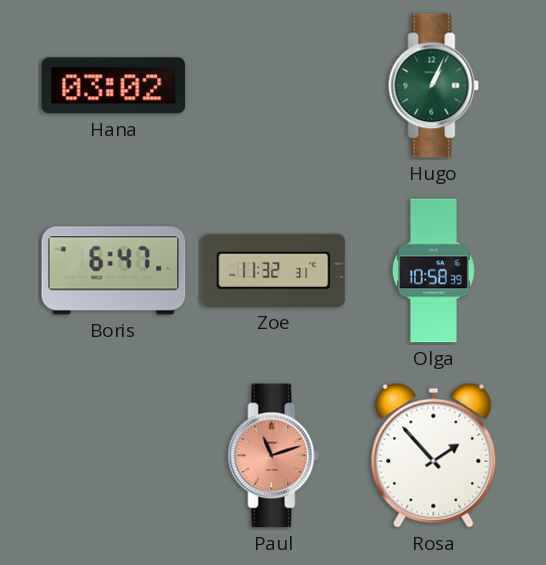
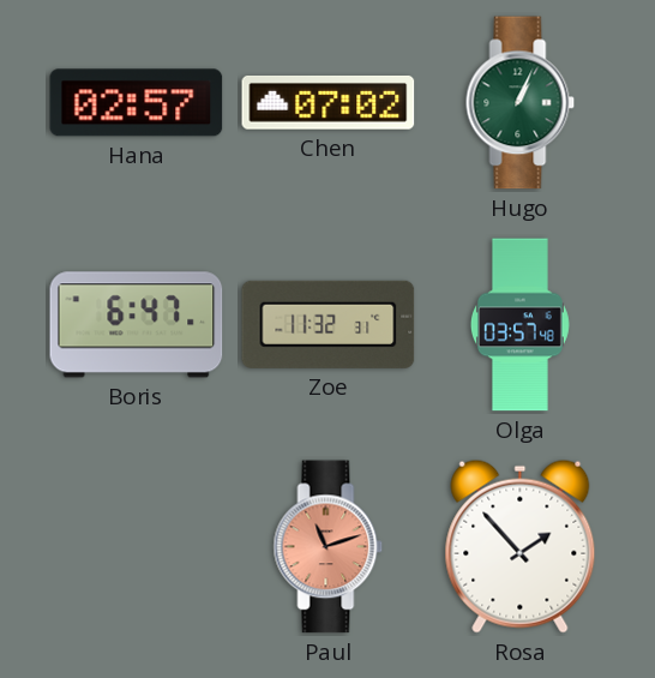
Hana: 03:02 -> 02:57 (137, 103)
Chen: none -> 07:02 (329, 102)
Olga: 10:58 -> 03:57 (519, 325)
